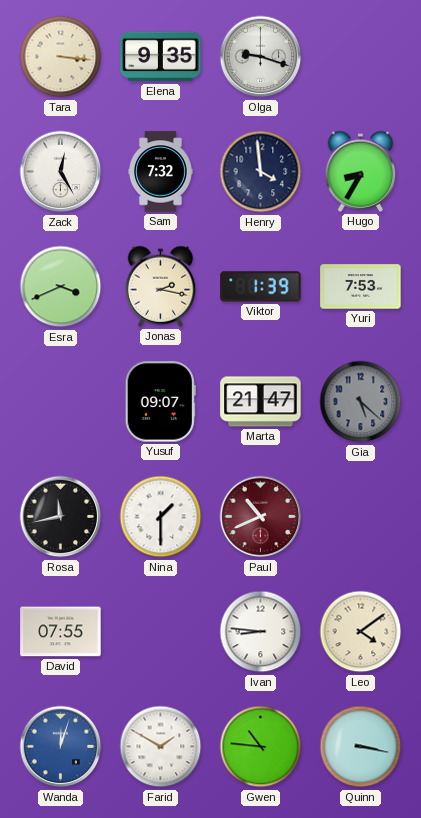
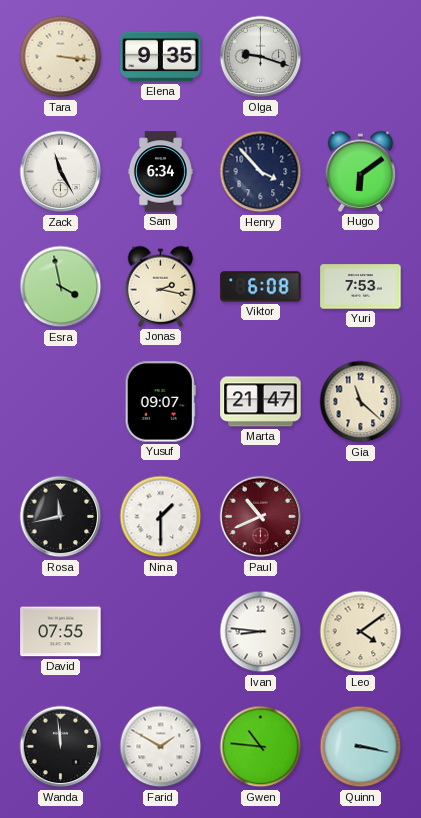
Zack: 12:25 -> 11:25 (61, 172)
Sam: 7:32 -> 6:34 (161, 172)
Henry: 3:59 -> 3:53 (261, 172)
Hugo: 8:35 -> 6:09 (361, 171)
Esra: 3:41 -> 3:58 (61, 287)
Viktor: 1:39 -> 6:08 (261, 287)
Gia: 5:22 -> 11:22 (361, 402)
Gia dial: grey -> cream (361, 402)
Wanda: 12:03 -> 11:59 (61, 747)
Wanda dial: blue -> black (61, 747)
